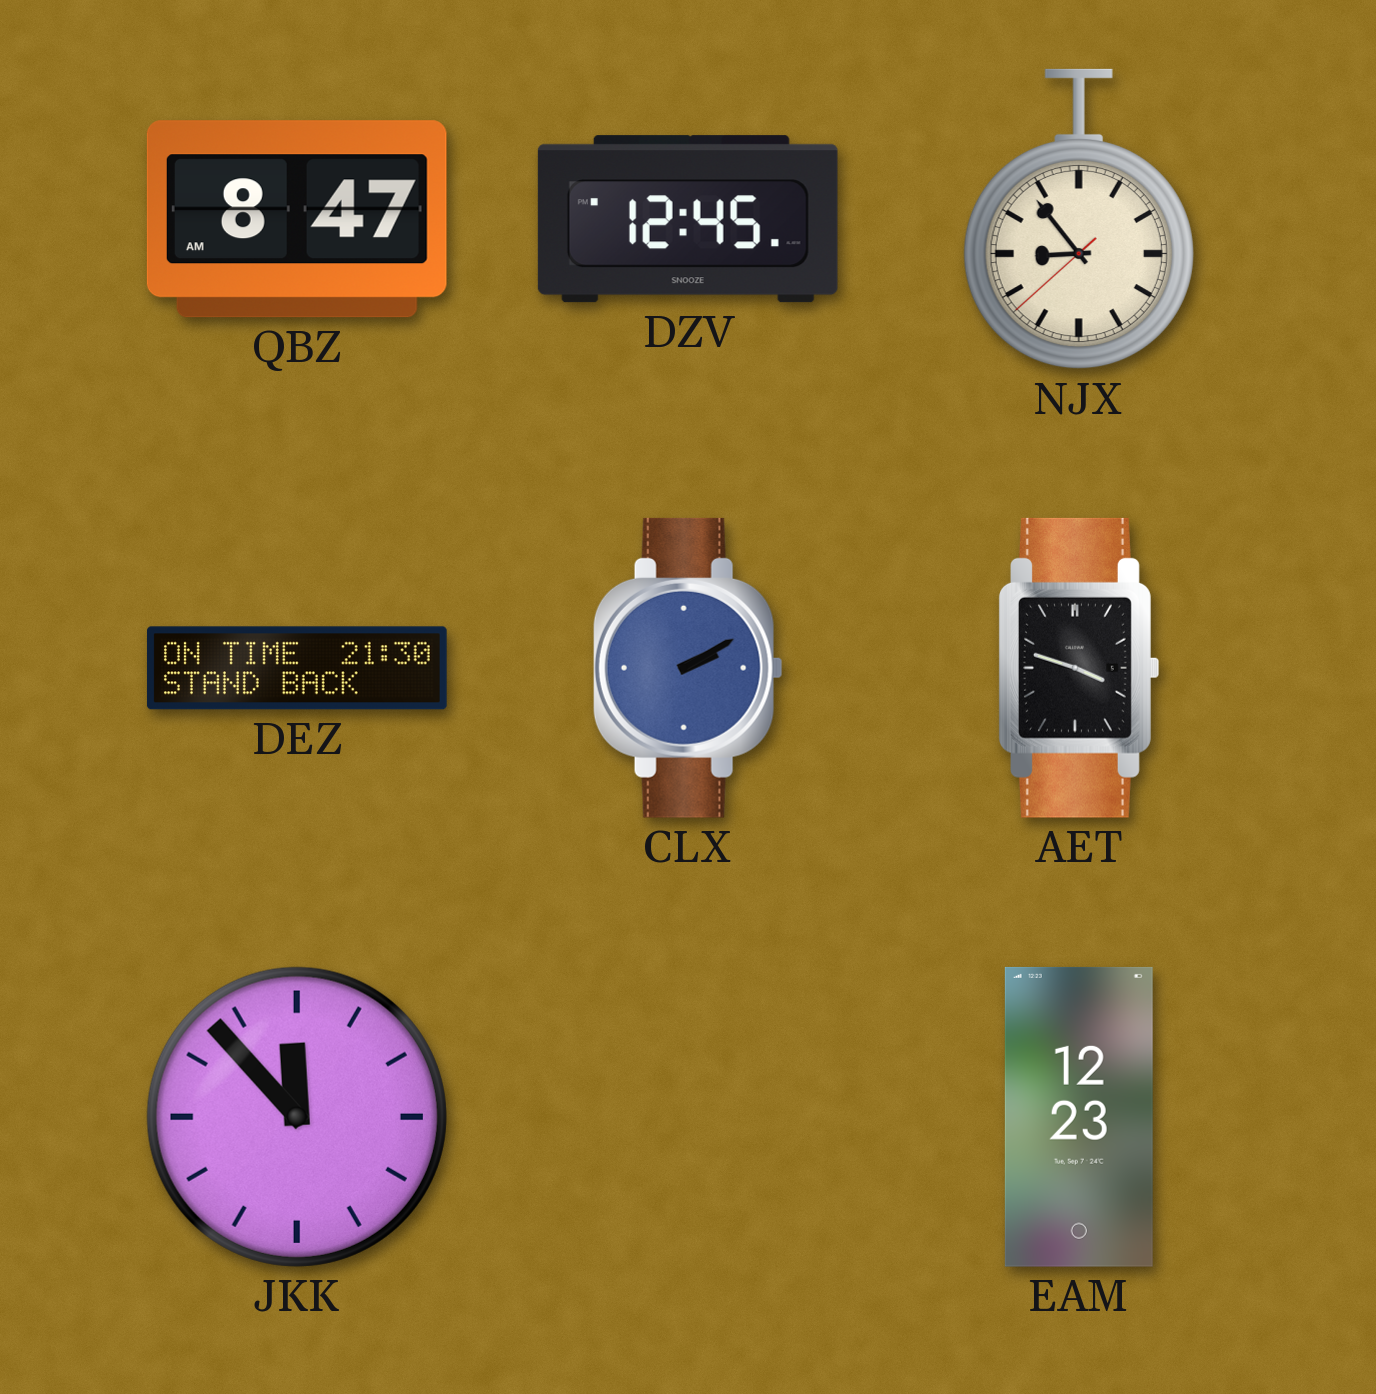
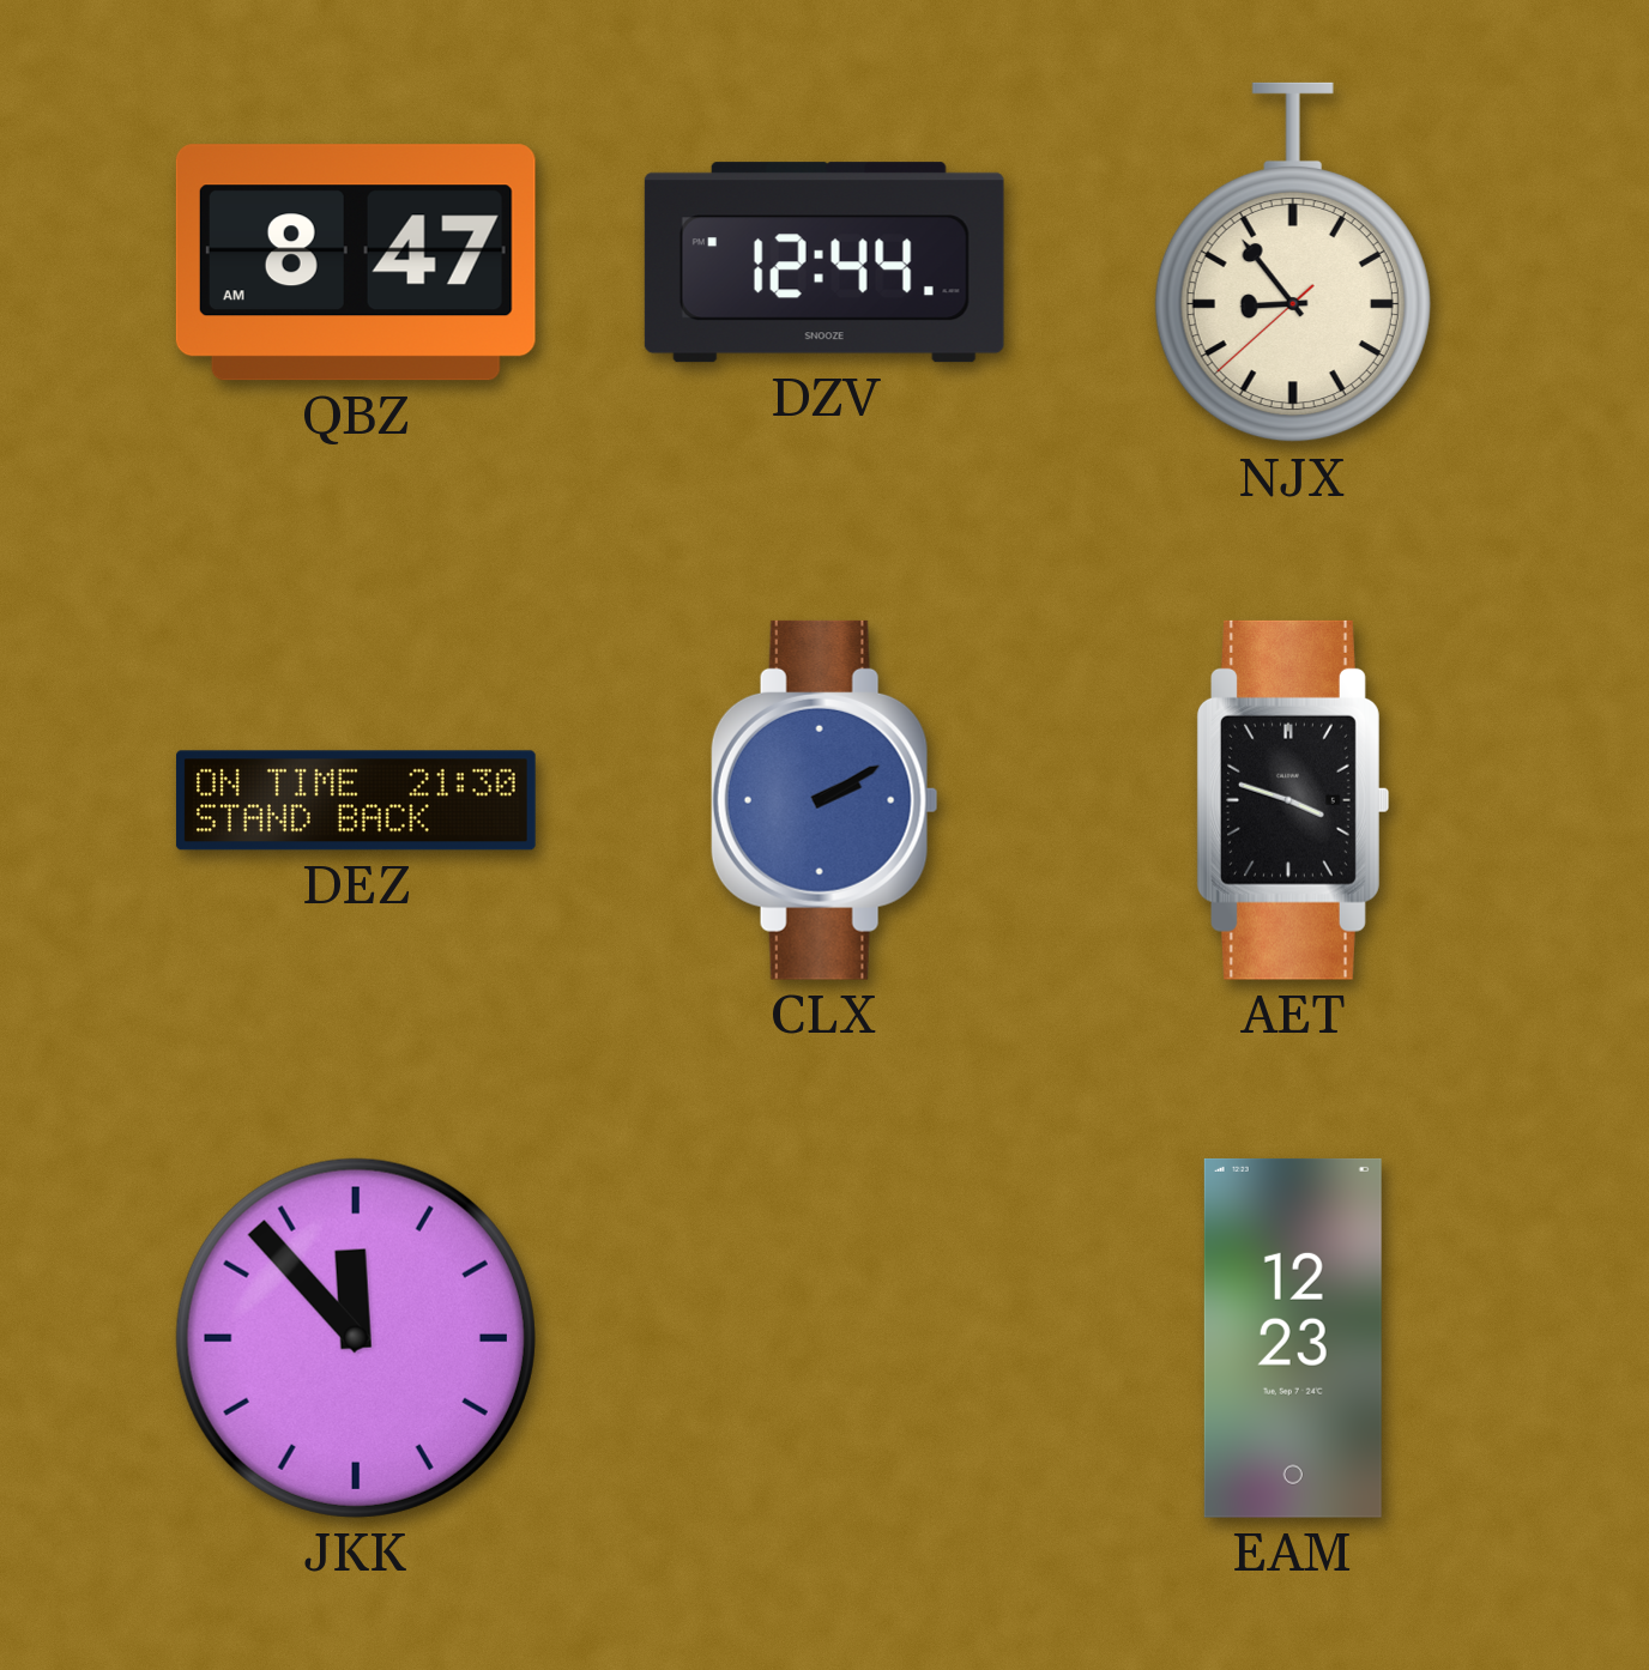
DZV: 12:45 -> 12:44 (824, 262)
